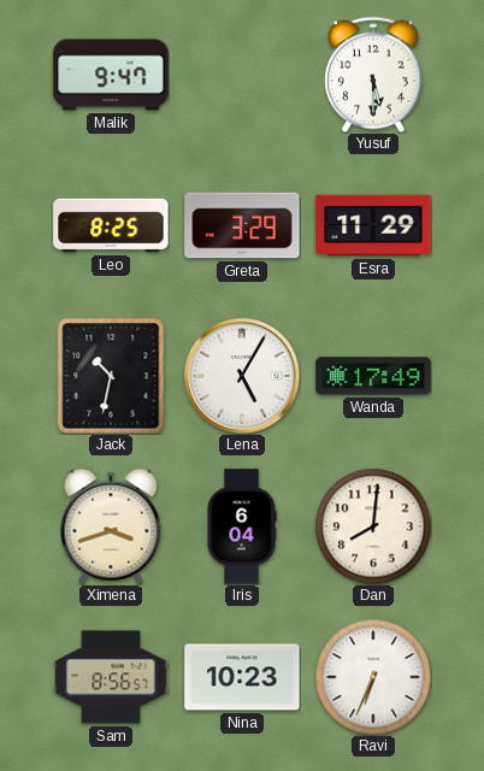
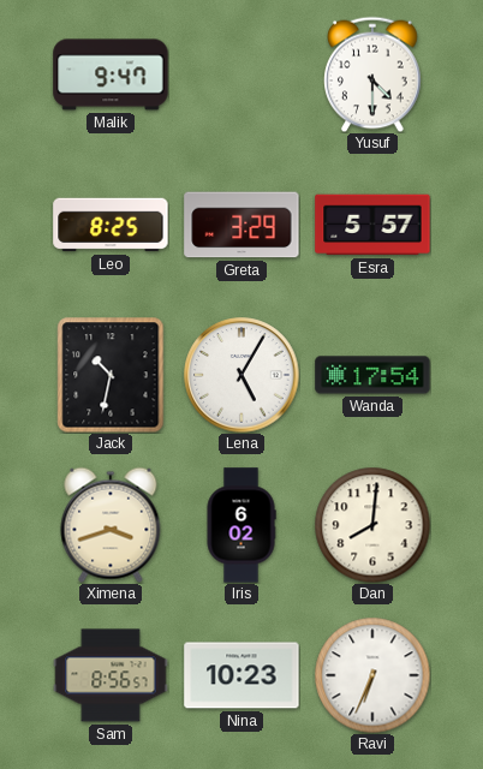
Yusuf: 5:30 -> 4:30 (372, 74)
Esra: 11:29 -> 5:57 (372, 225)
Wanda: 17:49 -> 17:54 (372, 375)
Iris: 6:04 -> 6:02 (241, 525)
